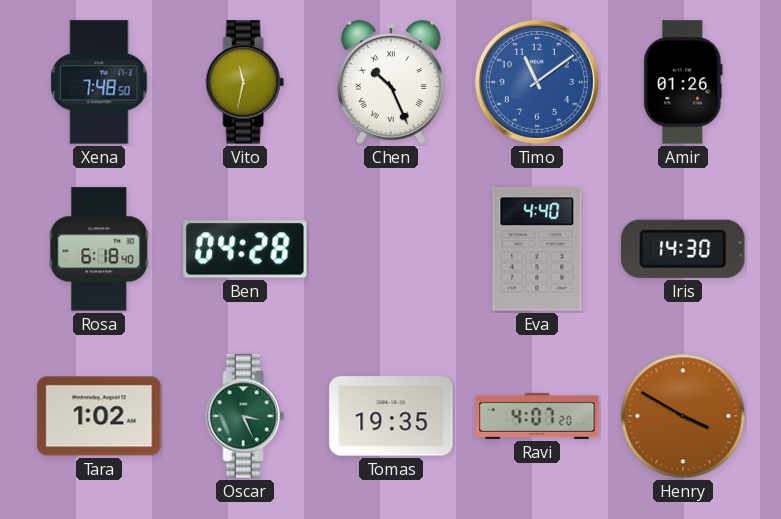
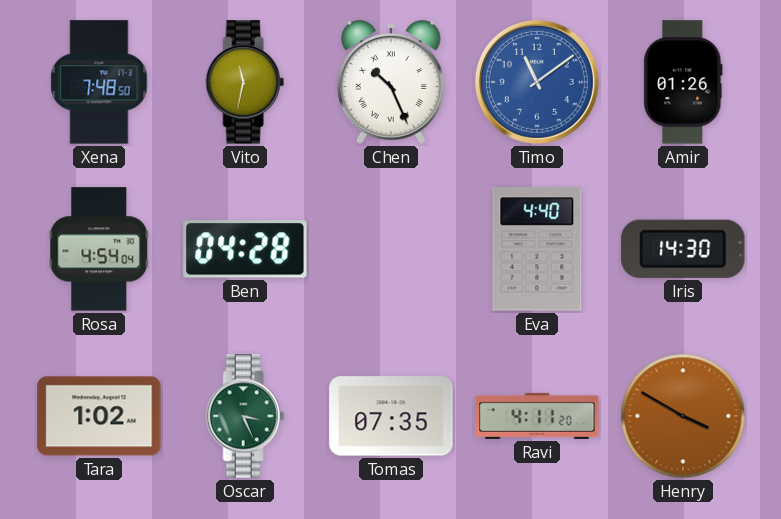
Rosa: 6:18 -> 4:54 (99, 249)
Tomas: 19:35 -> 07:35 (391, 416)
Ravi: 4:07 -> 4:11 (537, 416)
